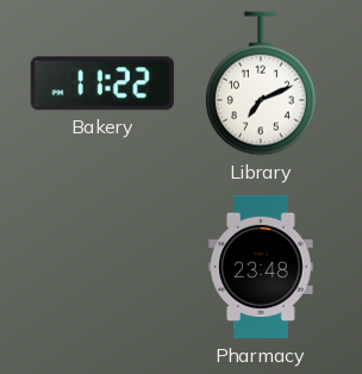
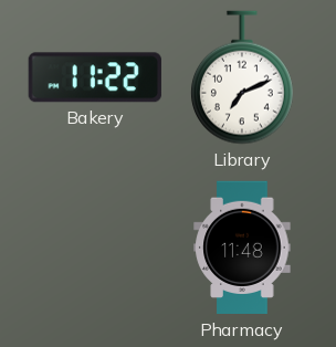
Pharmacy: 23:48 -> 11:48 (242, 248)
